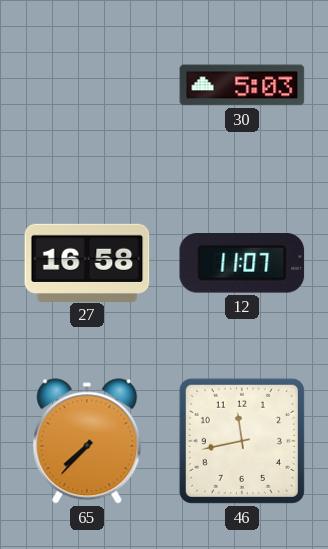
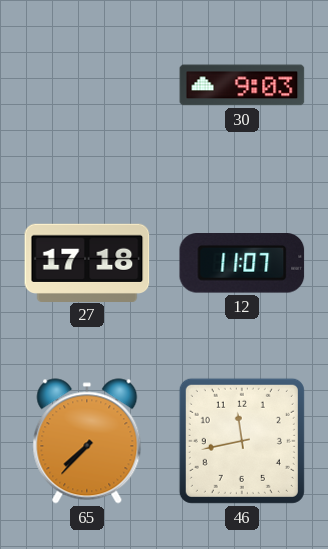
30: 5:03 -> 9:03 (242, 85)
27: 16:58 -> 17:18 (87, 262)
